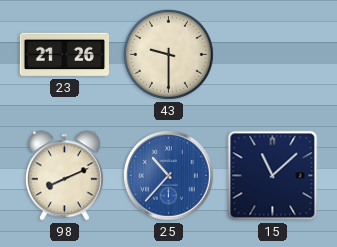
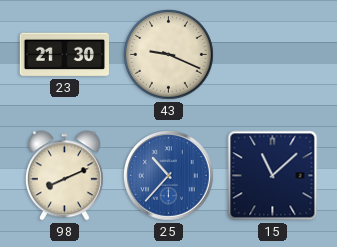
23: 21:26 -> 21:30 (64, 55)
43: 9:30 -> 9:19 (169, 55)
